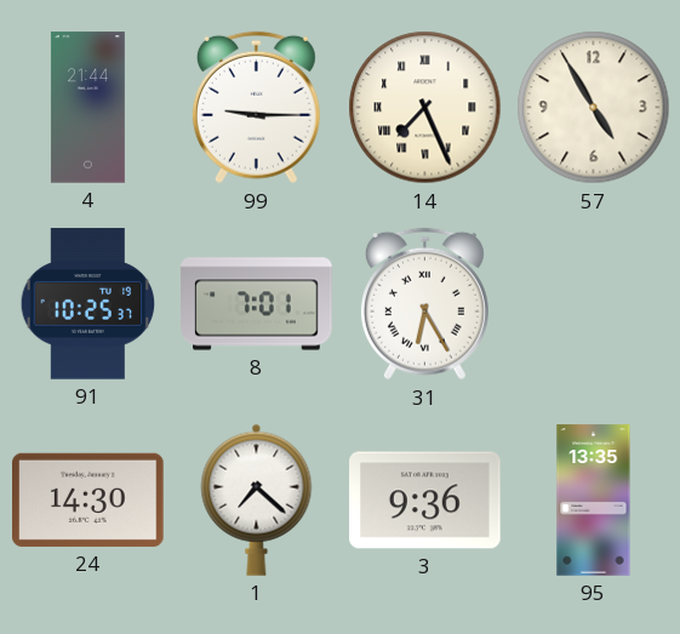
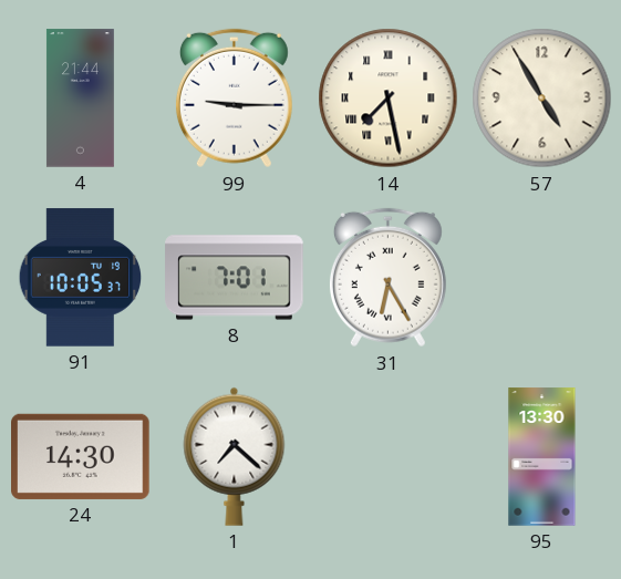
14: 7:26 -> 7:28 (389, 99)
91: 10:25 -> 10:05 (81, 278)
3: 9:36 -> none (425, 501)
95: 13:35 -> 13:30 (542, 457)
